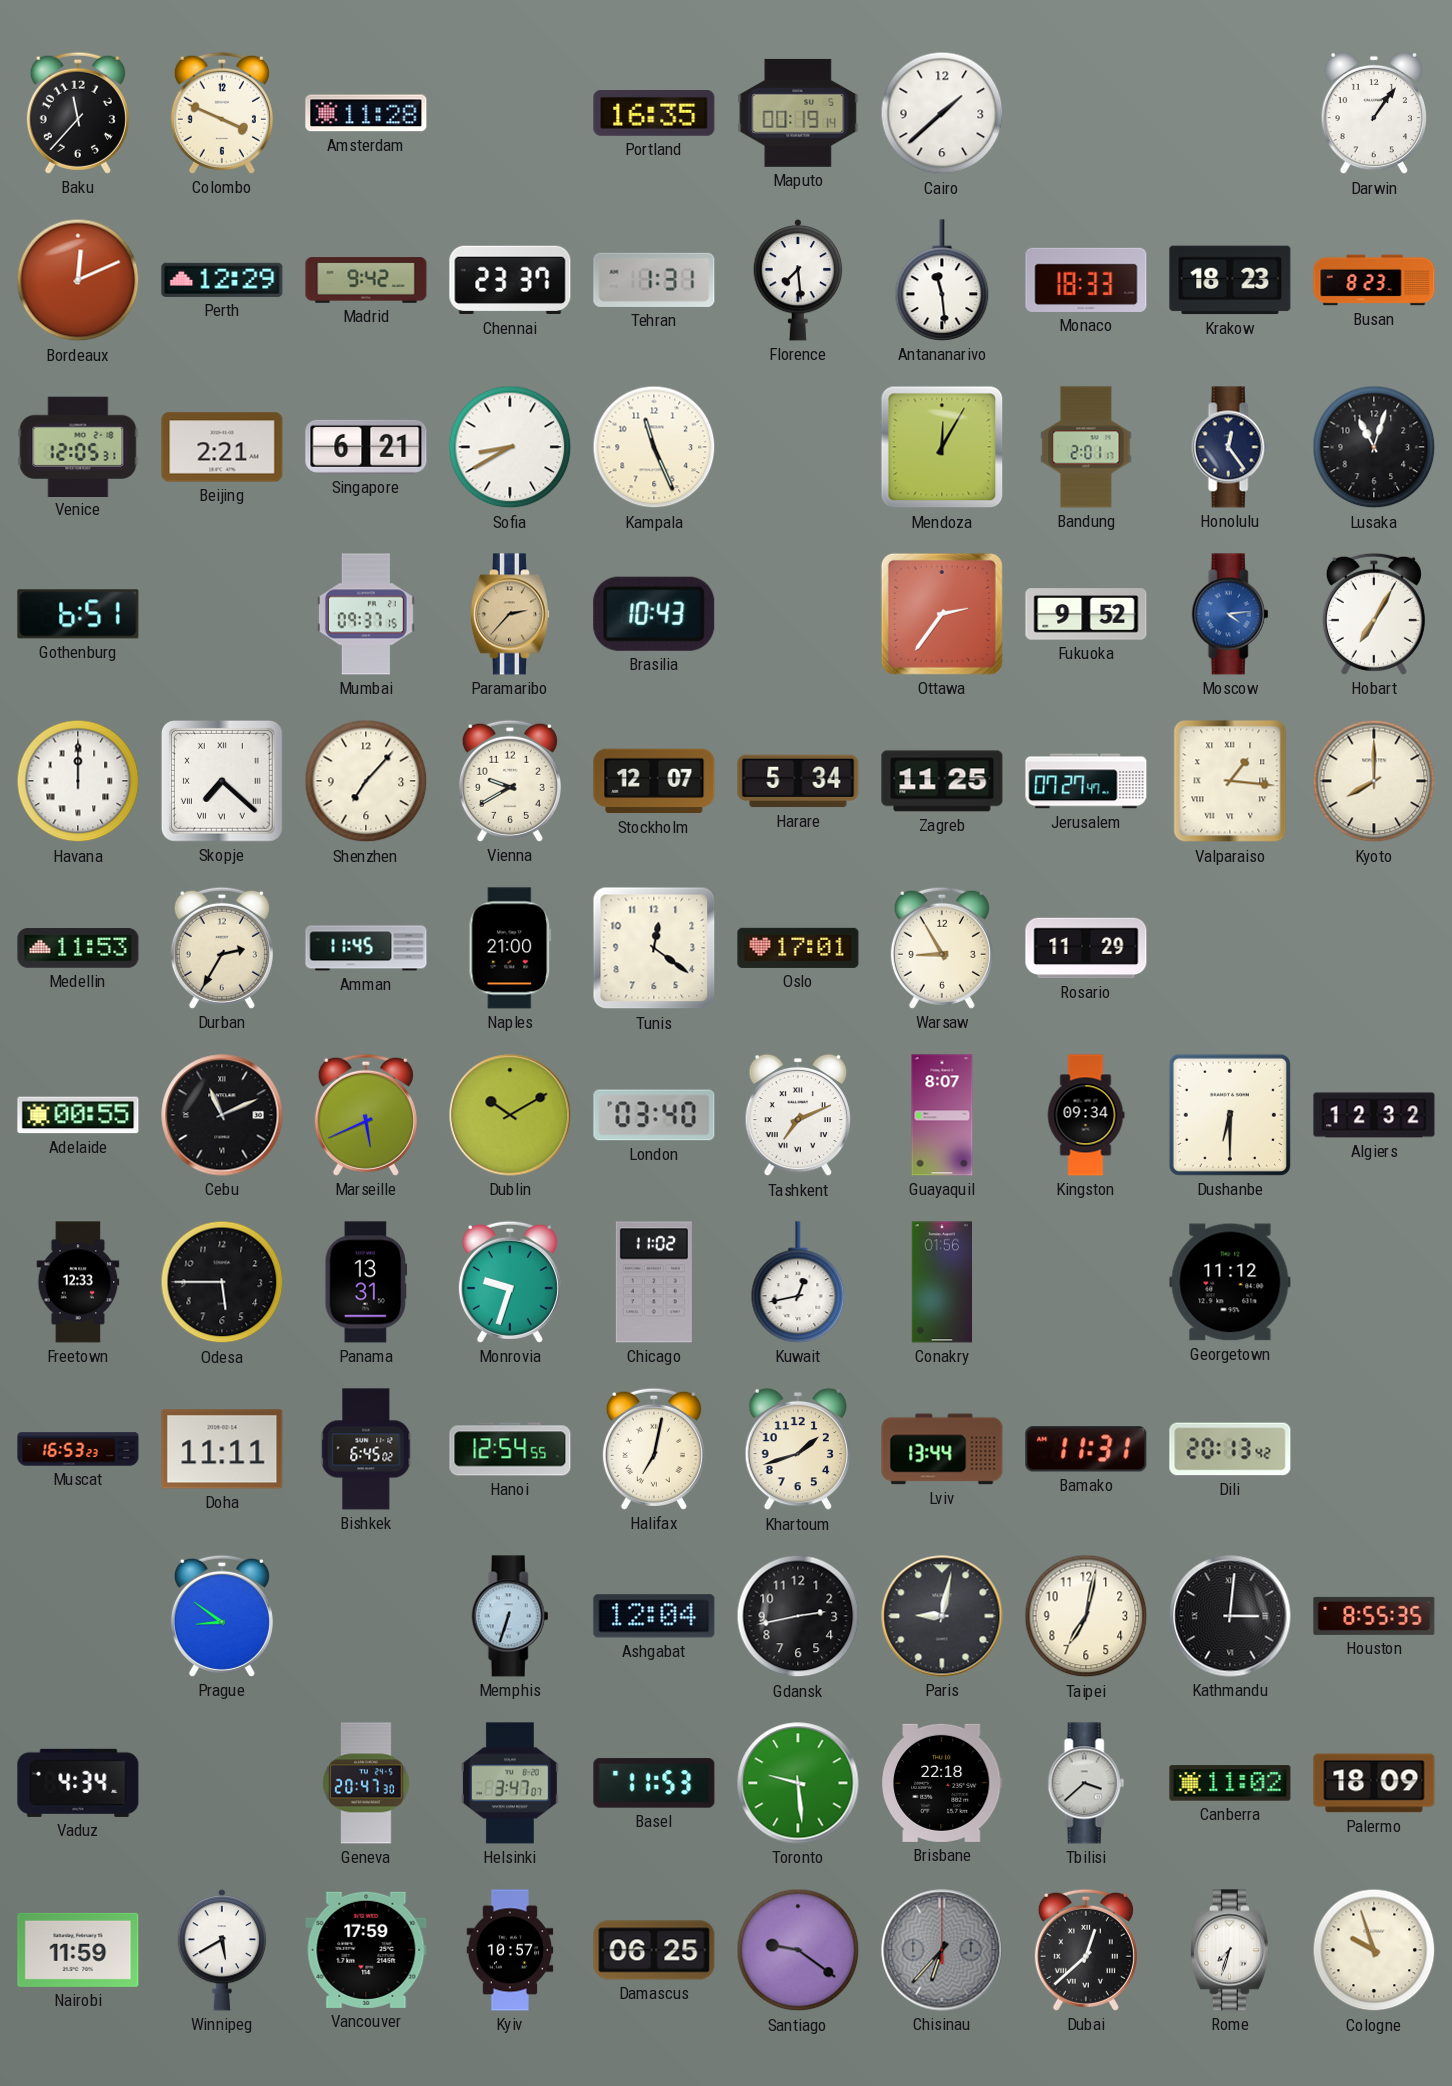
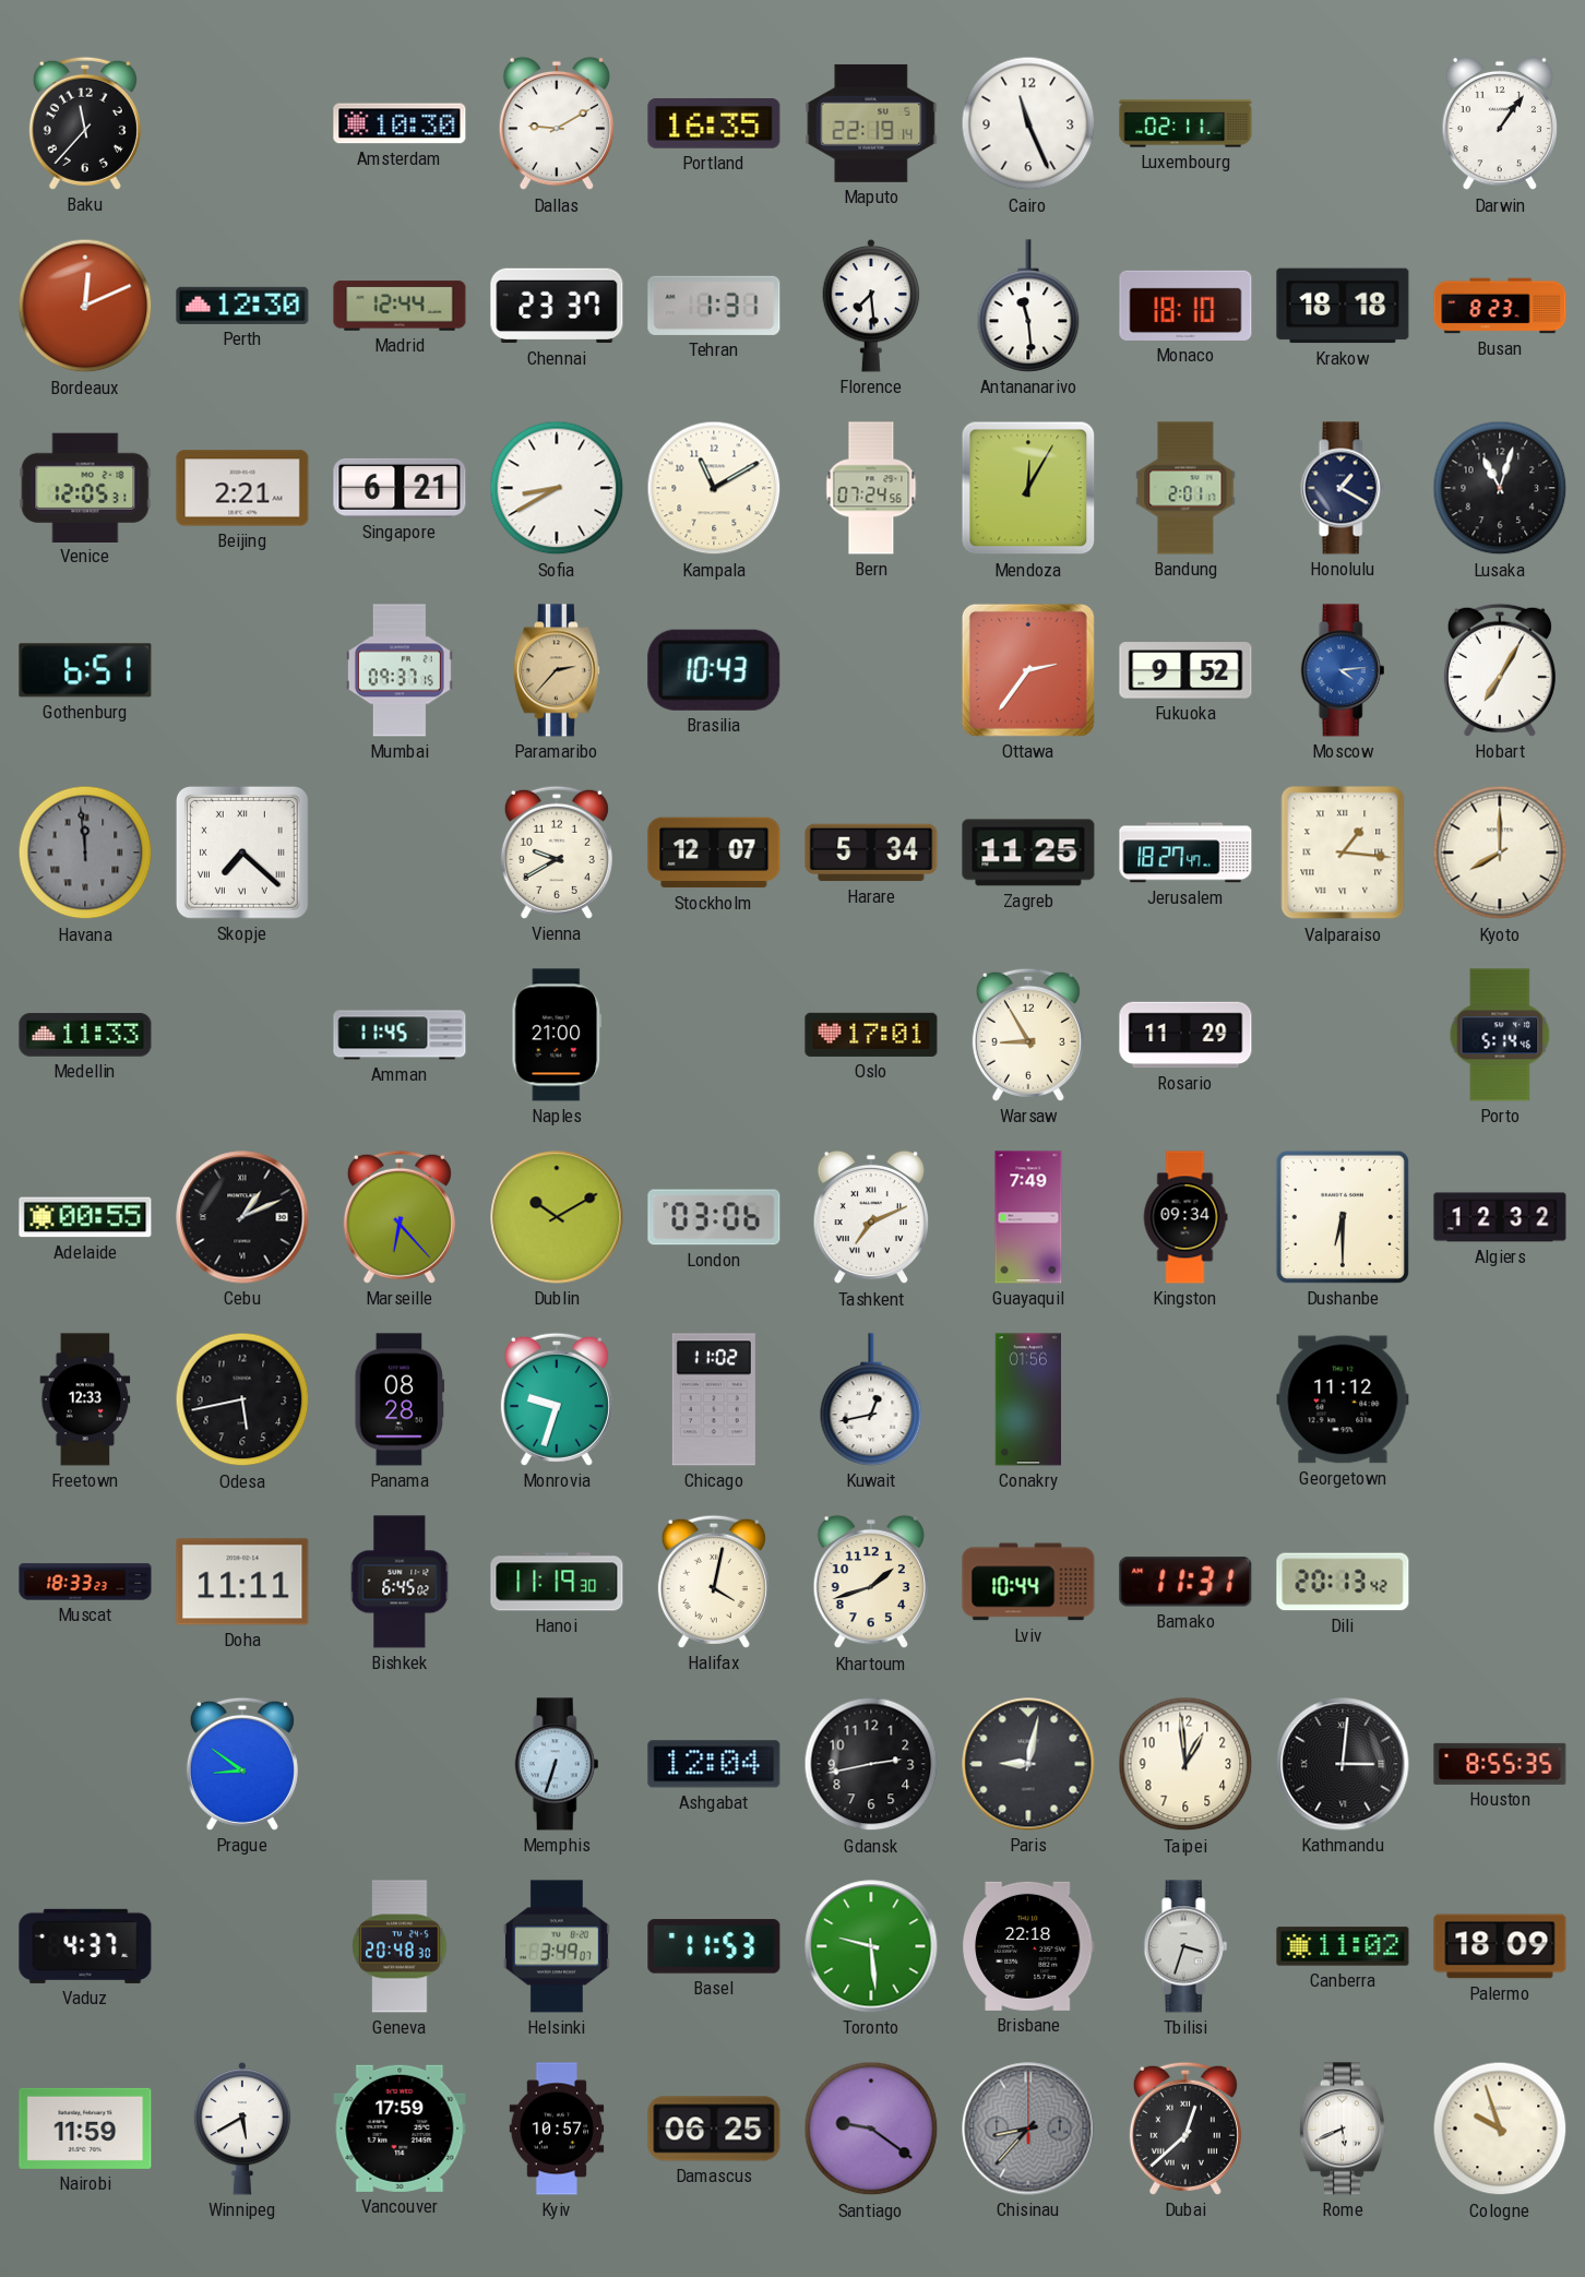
Colombo: 3:49 -> none (222, 113)
Amsterdam: 11:28 -> 10:30 (400, 123)
Dallas: none -> 9:10 (556, 123)
Maputo: 00:19 -> 22:19 (871, 123)
Cairo: 1:38 -> 11:26 (1028, 123)
Luxembourg: none -> 02:11 (1185, 123)
Perth: 12:29 -> 12:30 (242, 306)
Madrid: 9:42 -> 12:44 (400, 306)
Monaco: 18:33 -> 18:10 (1185, 306)
Krakow: 18:23 -> 18:18 (1343, 306)
Kampala: 11:26 -> 11:10 (714, 488)
Bern: none -> 07:24 (871, 488)
Honolulu: 12:24 -> 1:20 (1343, 488)
Havana: 12:00 -> 11:59 (85, 853)
Havana dial: white -> grey (85, 853)
Shenzhen: 7:07 -> none (366, 781)
Jerusalem: 07:27 -> 18:27 (1185, 853)
Medellin: 11:53 -> 11:33 (85, 1035)
Durban: 2:35 -> none (222, 948)
Tunis: 12:21 -> none (654, 948)
Porto: none -> 5:14 (1500, 1035)
Cebu: 11:11 -> 1:11 (242, 1217)
Marseille: 5:41 -> 6:23 (400, 1217)
London: 03:40 -> 03:06 (714, 1217)
Guayaquil: 8:07 -> 7:49 (1028, 1217)
Odesa: 5:45 -> 5:43 (242, 1399)
Panama: 13:31 -> 08:28 (400, 1399)
Muscat: 16:53 -> 18:33 (85, 1582)
Hanoi: 12:54 -> 11:19 (557, 1582)
Halifax: 7:02 -> 4:02 (714, 1582)
Lviv: 13:44 -> 10:44 (1028, 1582)
Taipei: 7:02 -> 12:59 (1185, 1764)
Vaduz: 4:34 -> 4:37 (85, 1946)
Geneva: 20:47 -> 20:48 (400, 1946)
Helsinki: 3:47 -> 3:49 (557, 1946)
Tbilisi: 3:38 -> 3:33 (1185, 1946)
Chisinau: 6:37 -> 8:37 (1028, 2129)
Rome: 7:33 -> 5:41 (1343, 2129)
